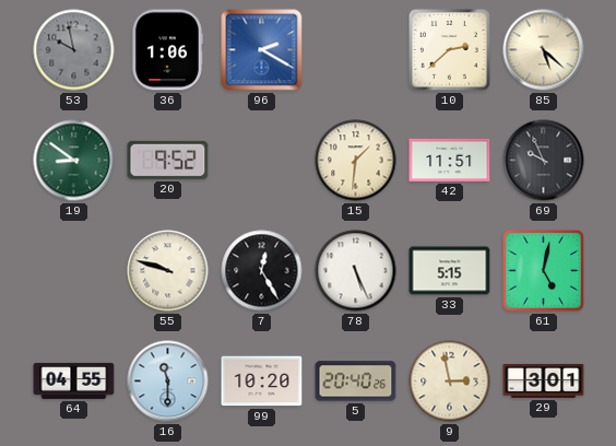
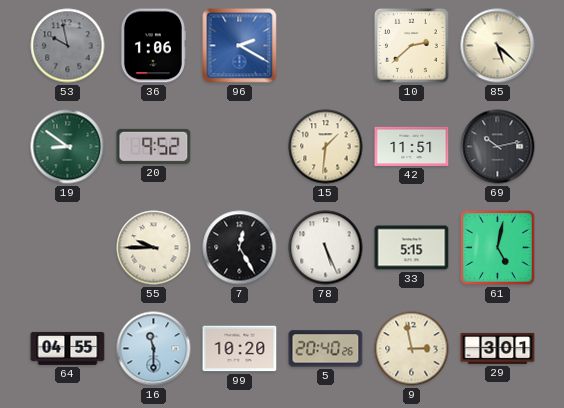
69: 9:56 -> 10:13 (498, 147)
55: 9:48 -> 9:45 (154, 248)
